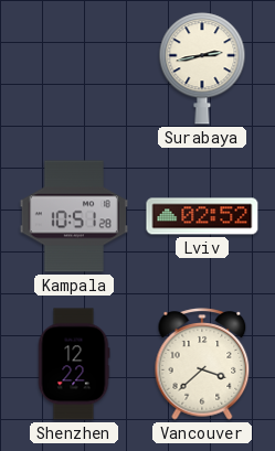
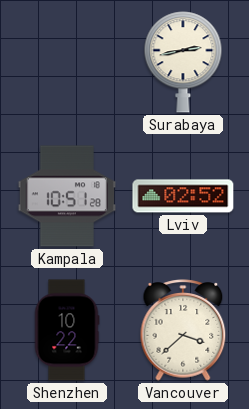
Shenzhen: 12:22 -> 10:22 (67, 330)
